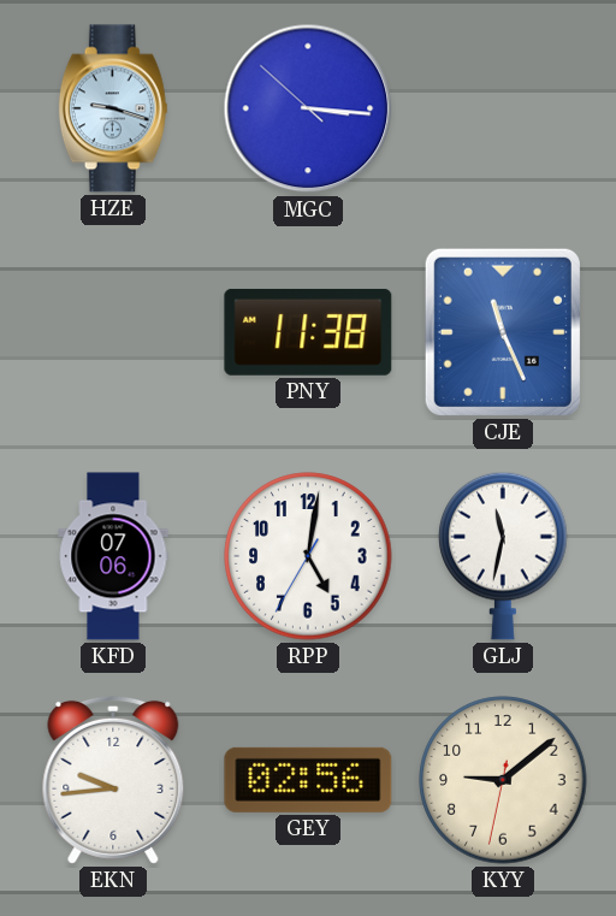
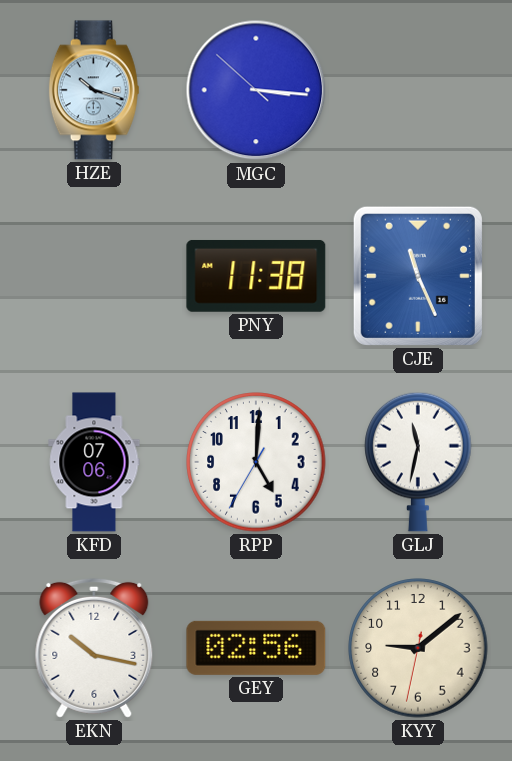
HZE: 9:18 -> 10:18 (94, 90)
RPP: 5:01 -> 5:00 (256, 462)
EKN: 9:44 -> 10:17 (94, 648)
